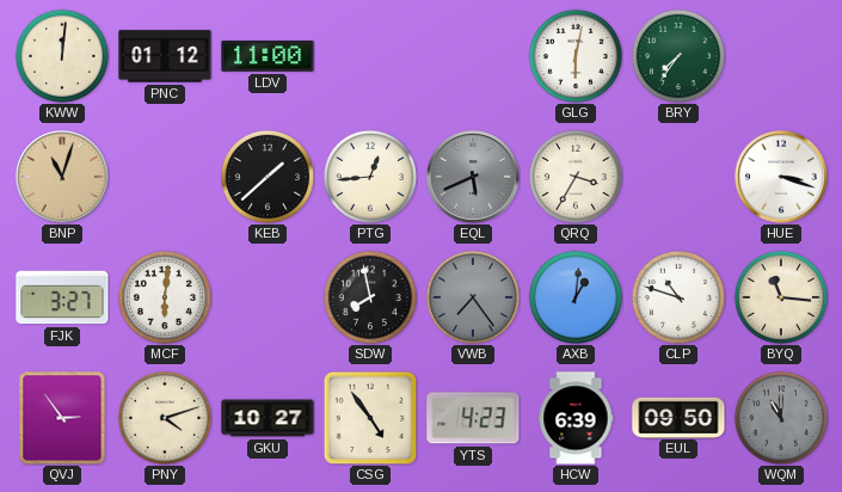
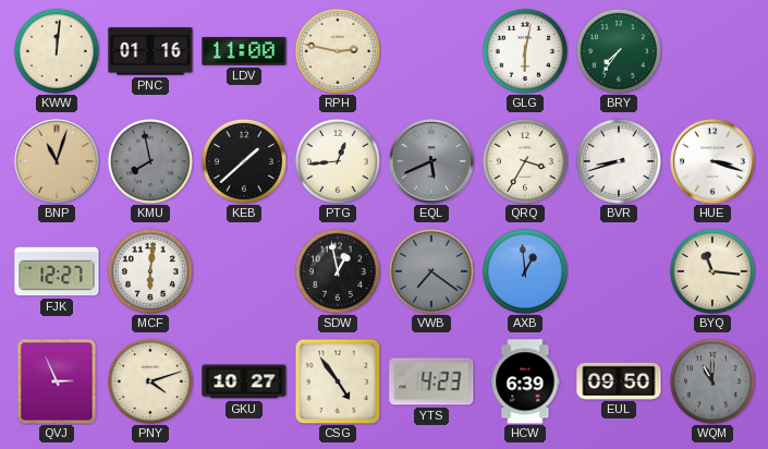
PNC: 01:12 -> 01:16 (150, 51)
RPH: none -> 2:47 (338, 51)
KMU: none -> 7:58 (150, 161)
BVR: none -> 8:42 (619, 161)
FJK: 3:27 -> 12:27 (57, 271)
SDW: 7:58 -> 12:58 (338, 271)
VWB: 7:24 -> 7:21 (431, 271)
AXB: 1:01 -> 12:59 (525, 271)
CLP: 10:48 -> none (678, 297)
QVJ: 2:54 -> 2:56 (57, 381)
